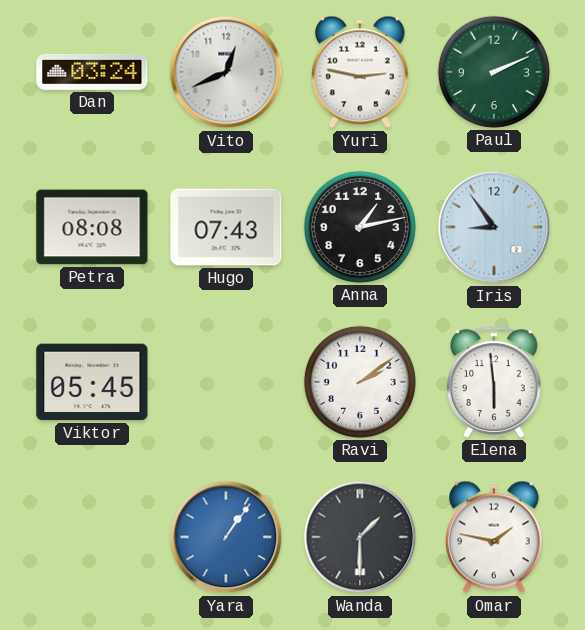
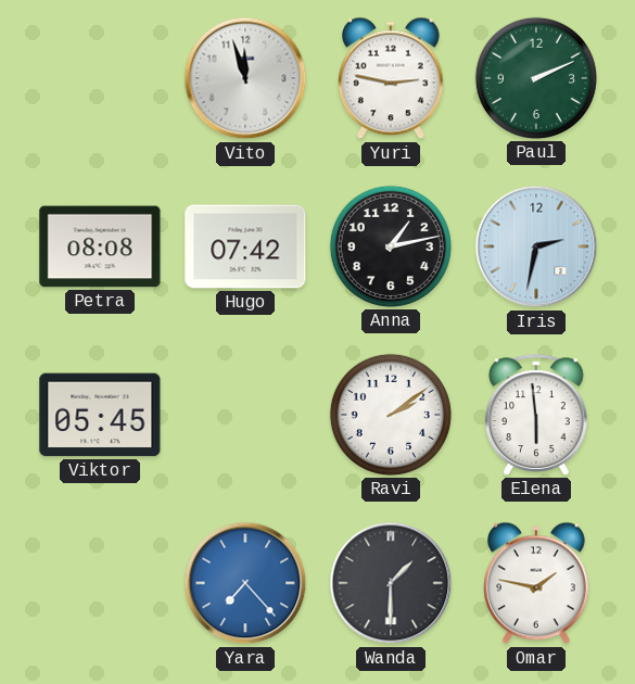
Dan: 03:24 -> none (92, 72)
Vito: 12:41 -> 11:57 (245, 78)
Hugo: 07:43 -> 07:42 (245, 246)
Iris: 8:54 -> 2:32 (536, 246)
Yara: 1:06 -> 7:23 (245, 583)
